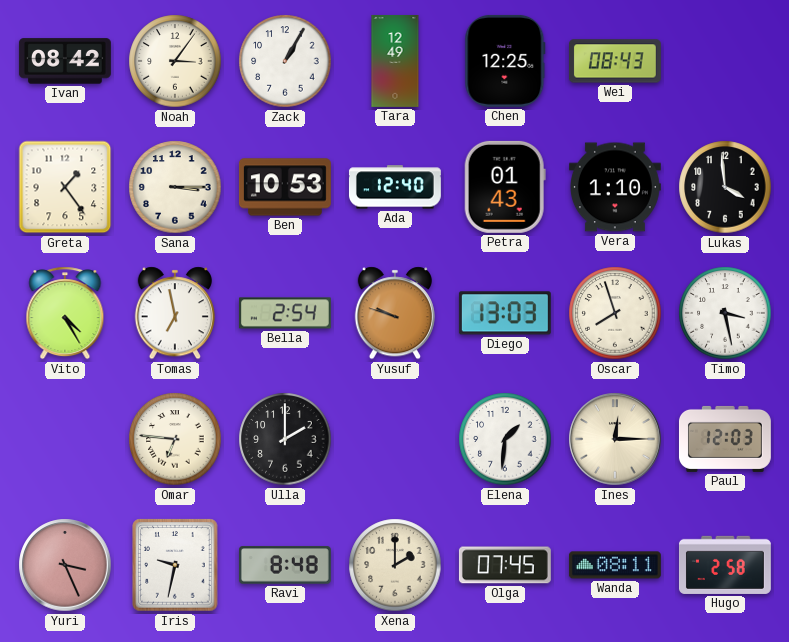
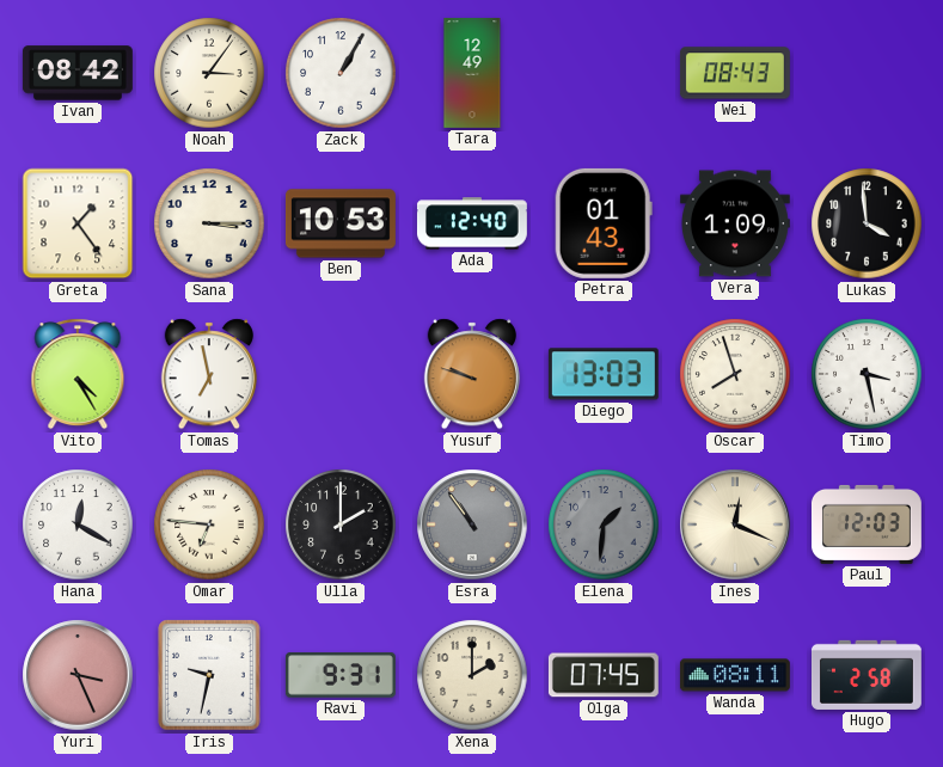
Chen: 12:25 -> none (505, 61)
Vera: 1:10 -> 1:09 (735, 223)
Bella: 2:54 -> none (285, 313)
Hana: none -> 12:20 (78, 524)
Esra: none -> 10:54 (472, 524)
Elena dial: white -> grey (604, 524)
Ines: 12:15 -> 12:19 (735, 524)
Ravi: 8:48 -> 9:31 (341, 675)
